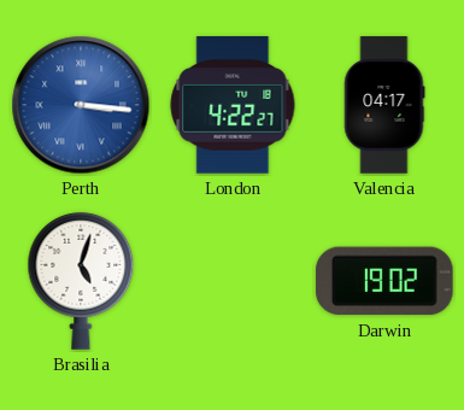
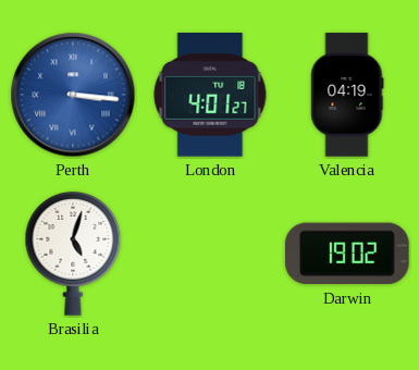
London: 4:22 -> 4:01 (210, 95)
Valencia: 04:17 -> 04:19 (347, 95)
